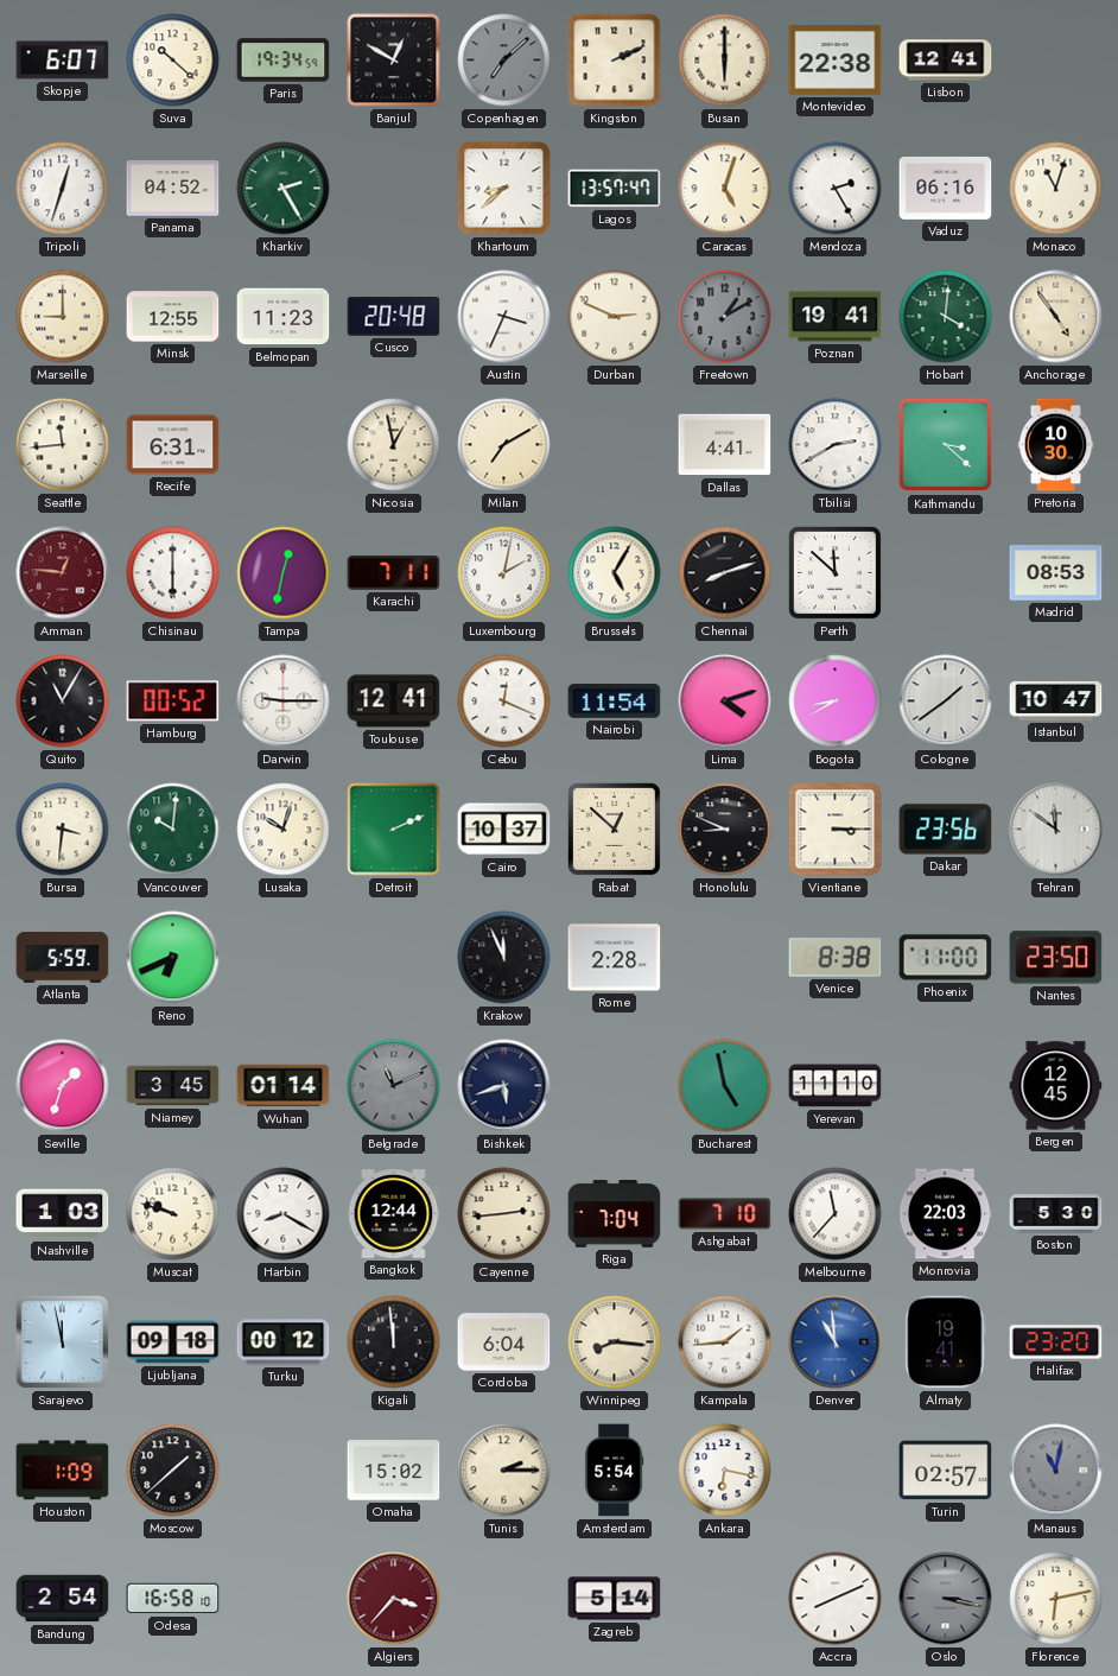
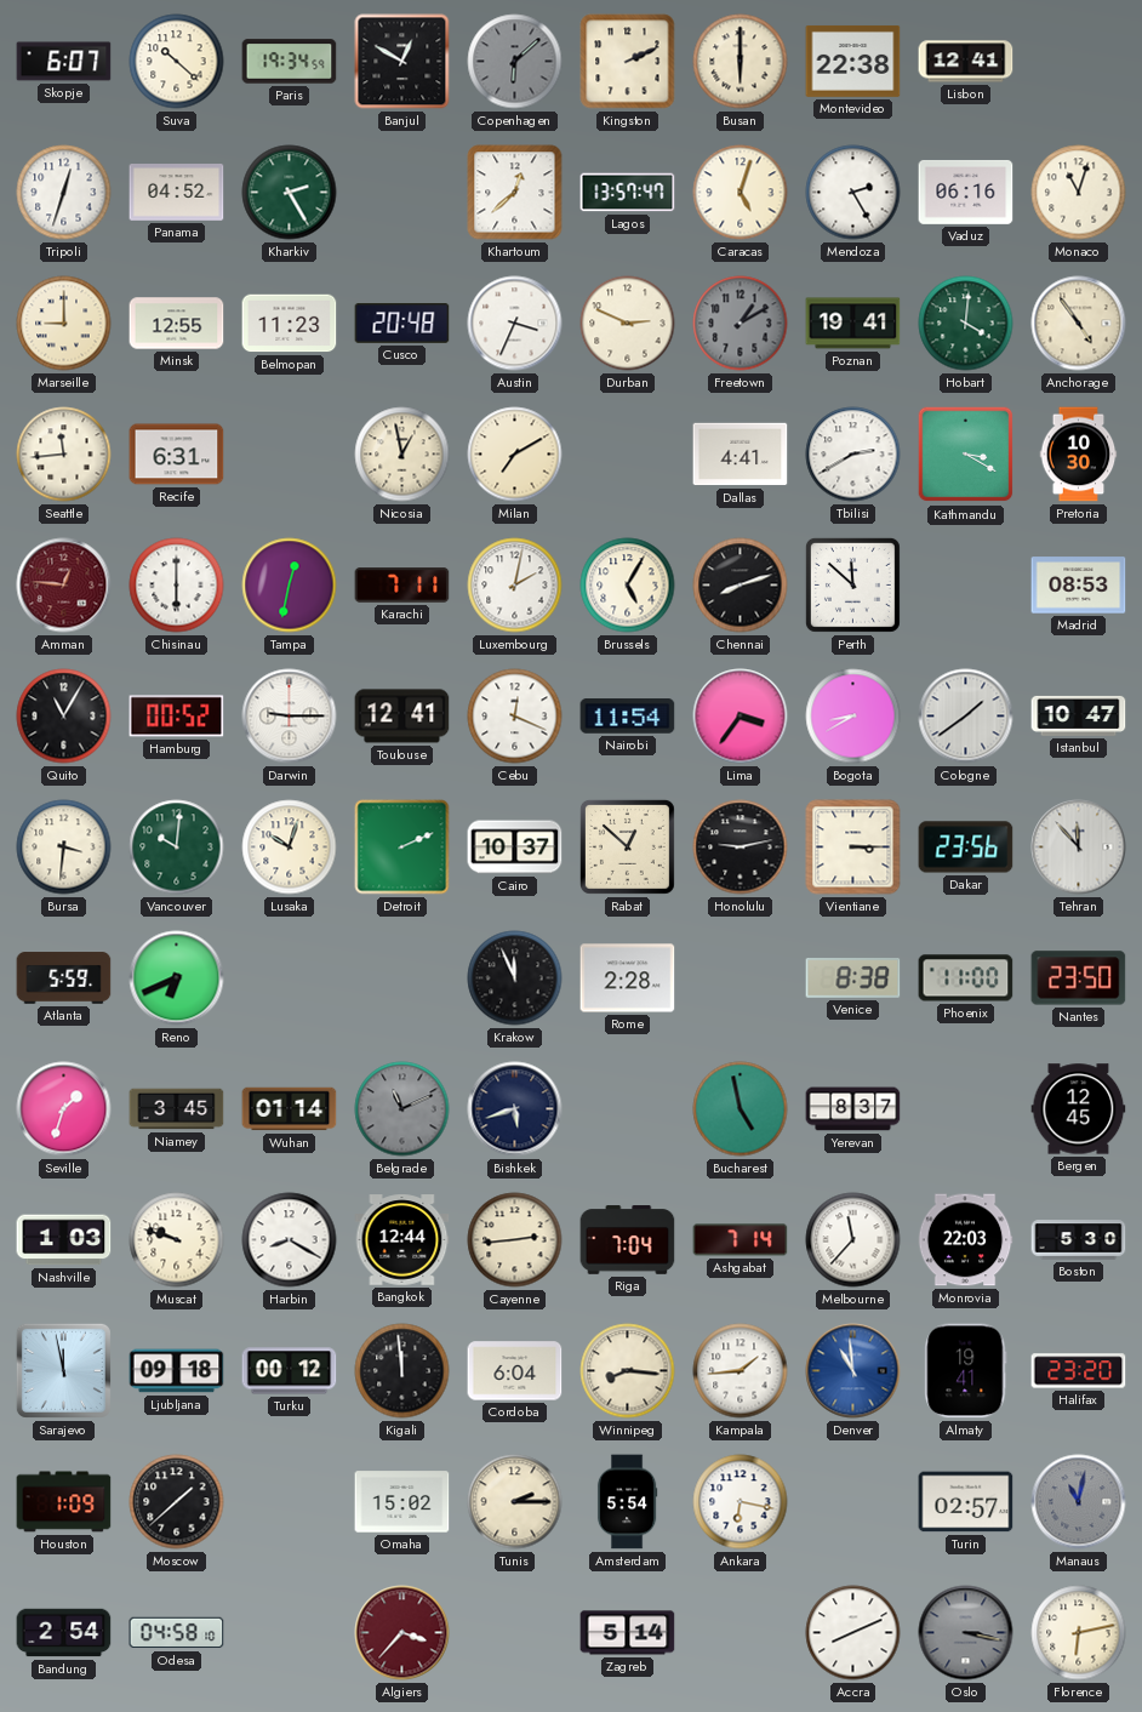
Copenhagen: 7:08 -> 6:08 (515, 62)
Khartoum: 8:38 -> 12:38 (515, 193)
Kathmandu: 3:22 -> 3:20 (966, 455)
Lima: 4:12 -> 3:36 (741, 717)
Honolulu: 8:49 -> 9:13 (741, 848)
Tehran: 11:51 -> 11:53 (1079, 848)
Yerevan: 11:10 -> 8:37 (853, 1109)
Ashgabat: 7:10 -> 7:14 (741, 1240)
Odesa: 16:58 -> 04:58 (177, 1633)
